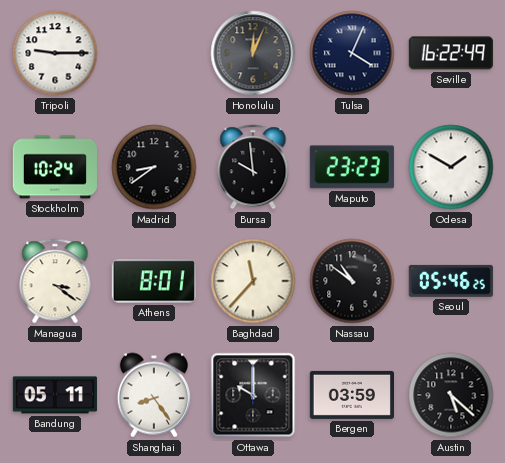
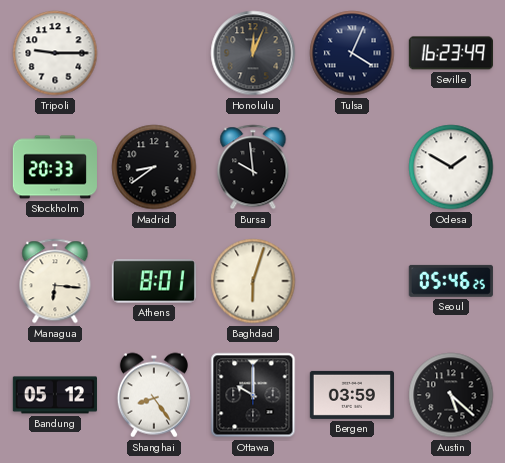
Seville: 16:22 -> 16:23 (451, 53)
Stockholm: 10:24 -> 20:33 (55, 167)
Maputo: 23:23 -> none (352, 167)
Managua: 3:21 -> 6:16 (55, 281)
Baghdad: 11:37 -> 6:03 (253, 281)
Nassau: 10:51 -> none (352, 281)
Bandung: 05:11 -> 05:12 (55, 395)
